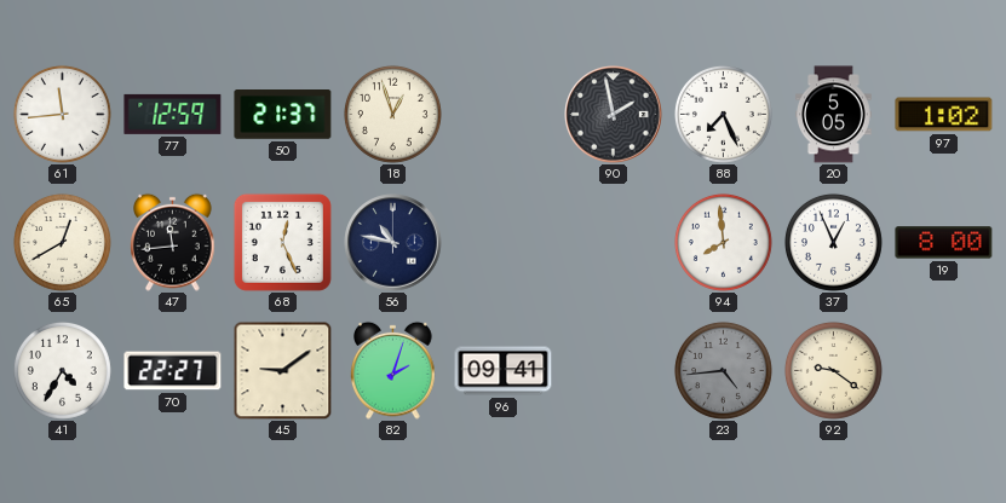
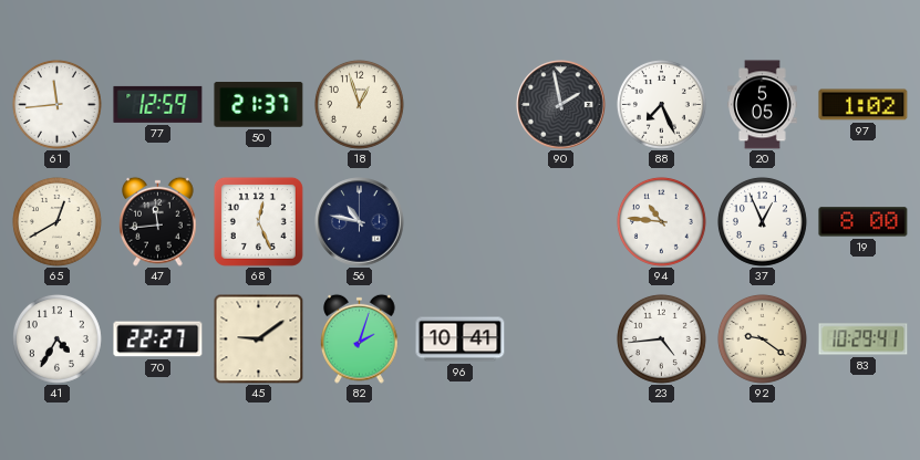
94: 7:59 -> 10:46 (661, 221)
96: 09:41 -> 10:41 (461, 339)
23 dial: grey -> white (661, 338)
83: none -> 10:29 (864, 339)
